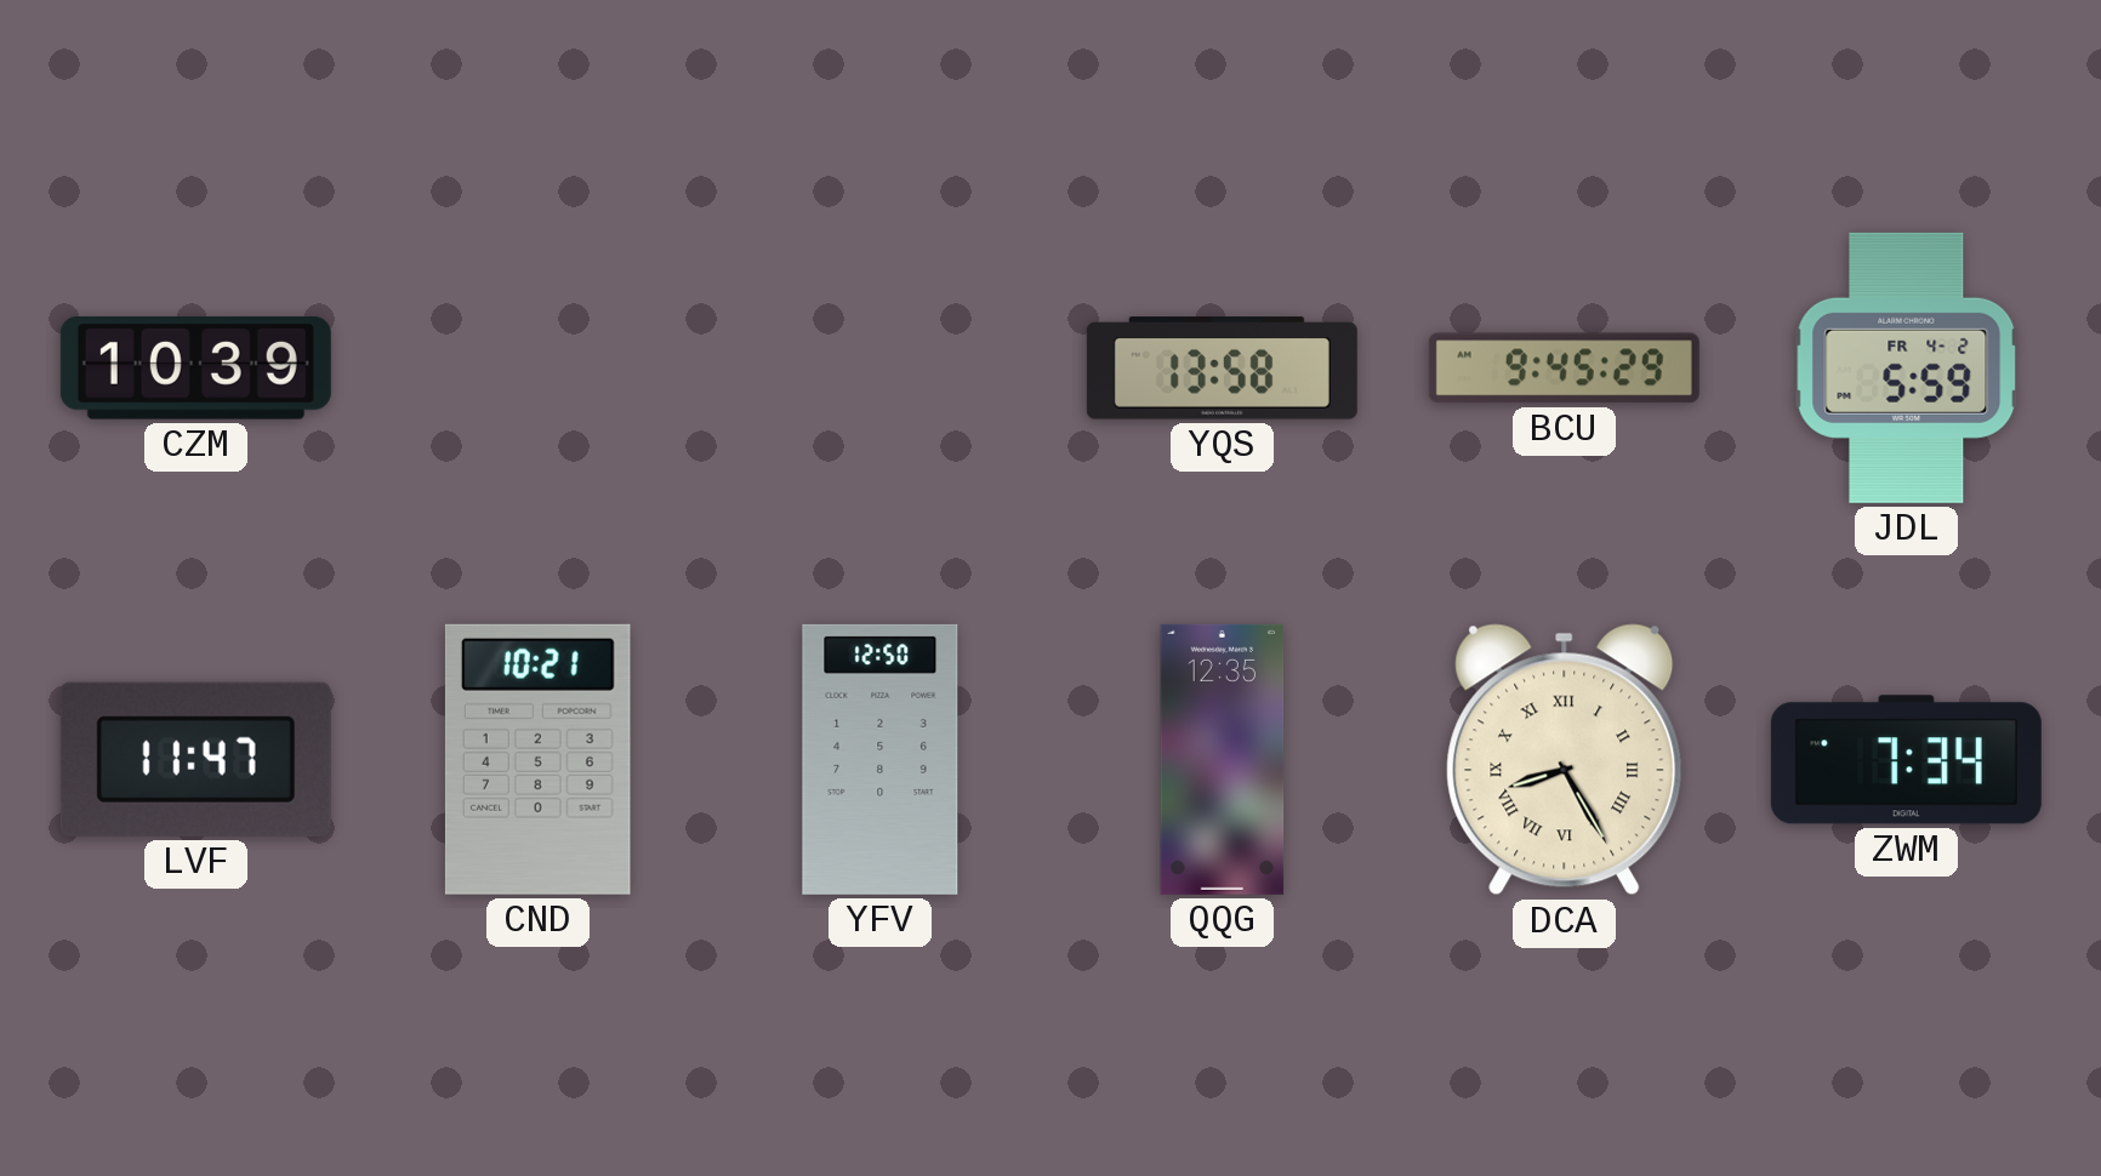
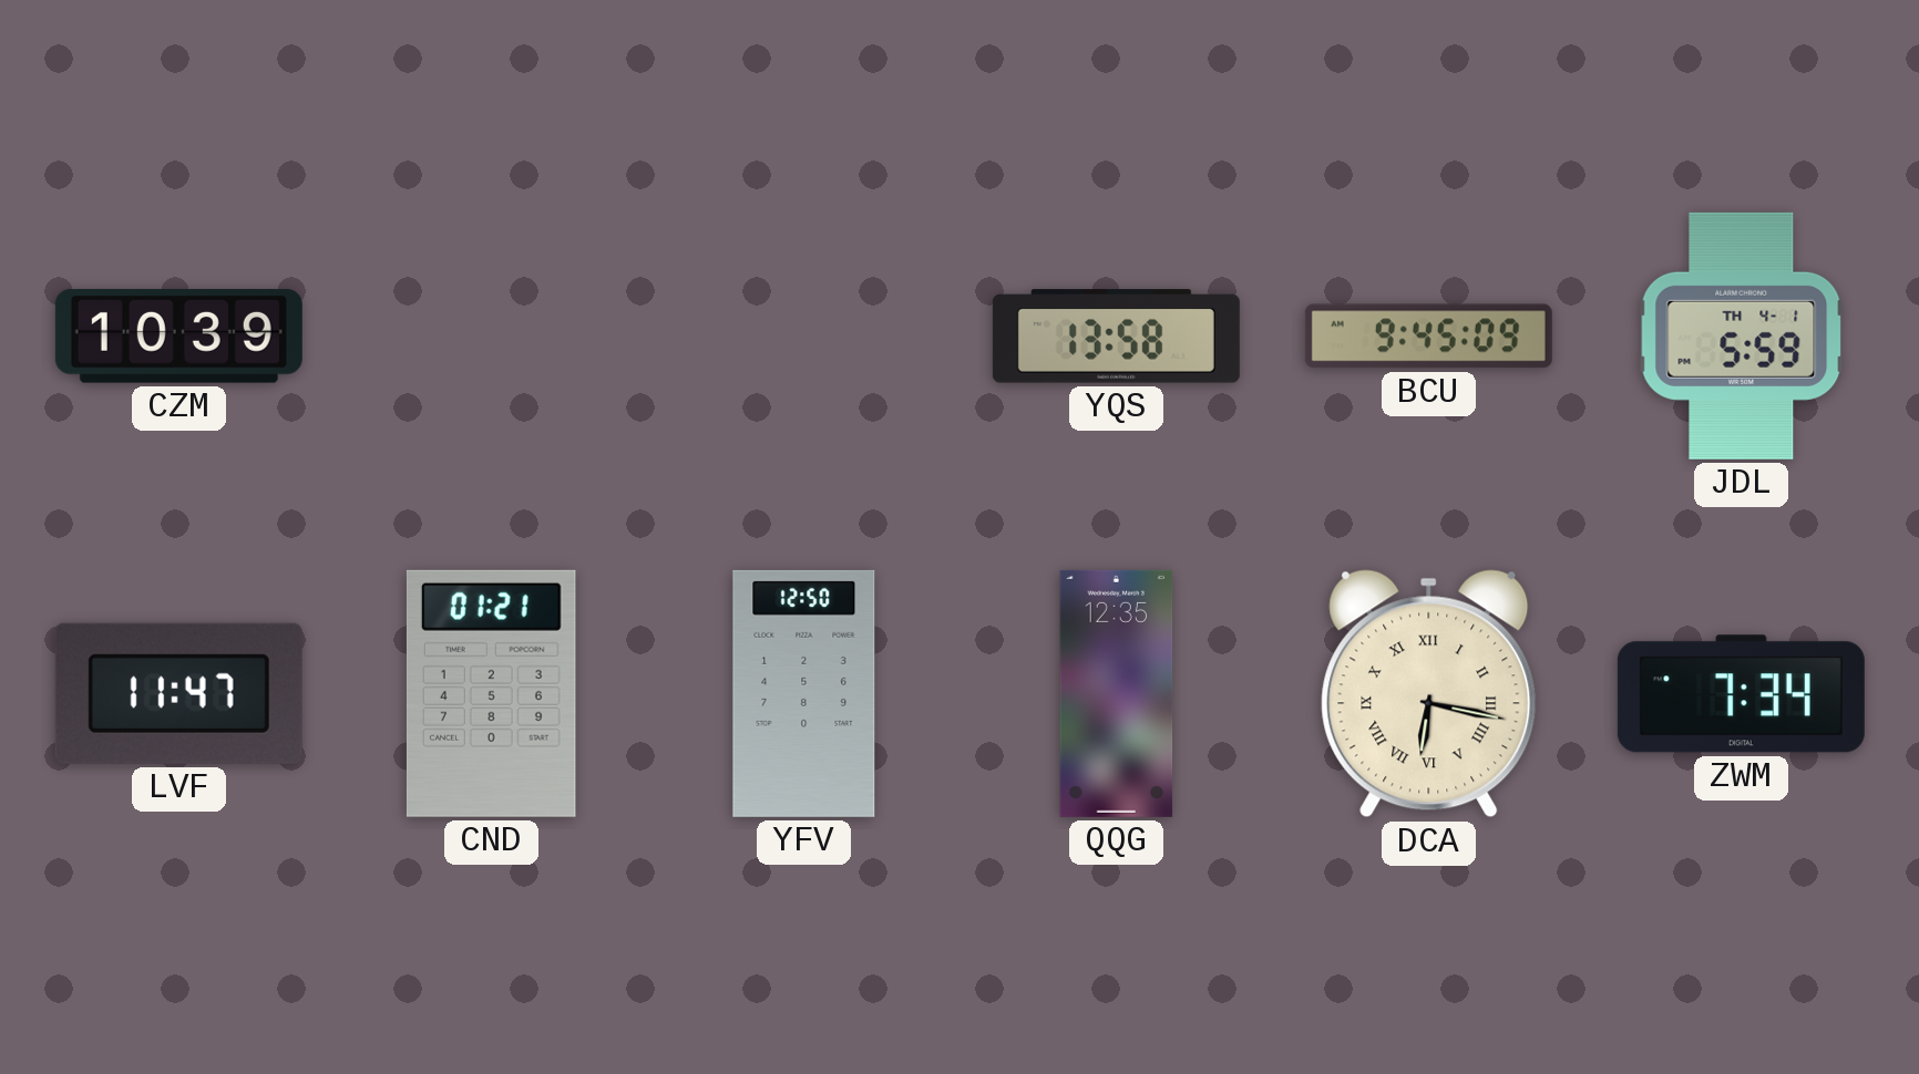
BCU: 9:45:29 -> 9:45:09 (1428, 337)
JDL date: FR 4-2 -> TH 4-1 (1742, 335)
CND: 10:21 -> 01:21 (491, 693)
DCA: 8:25 -> 6:17 (1429, 694)
